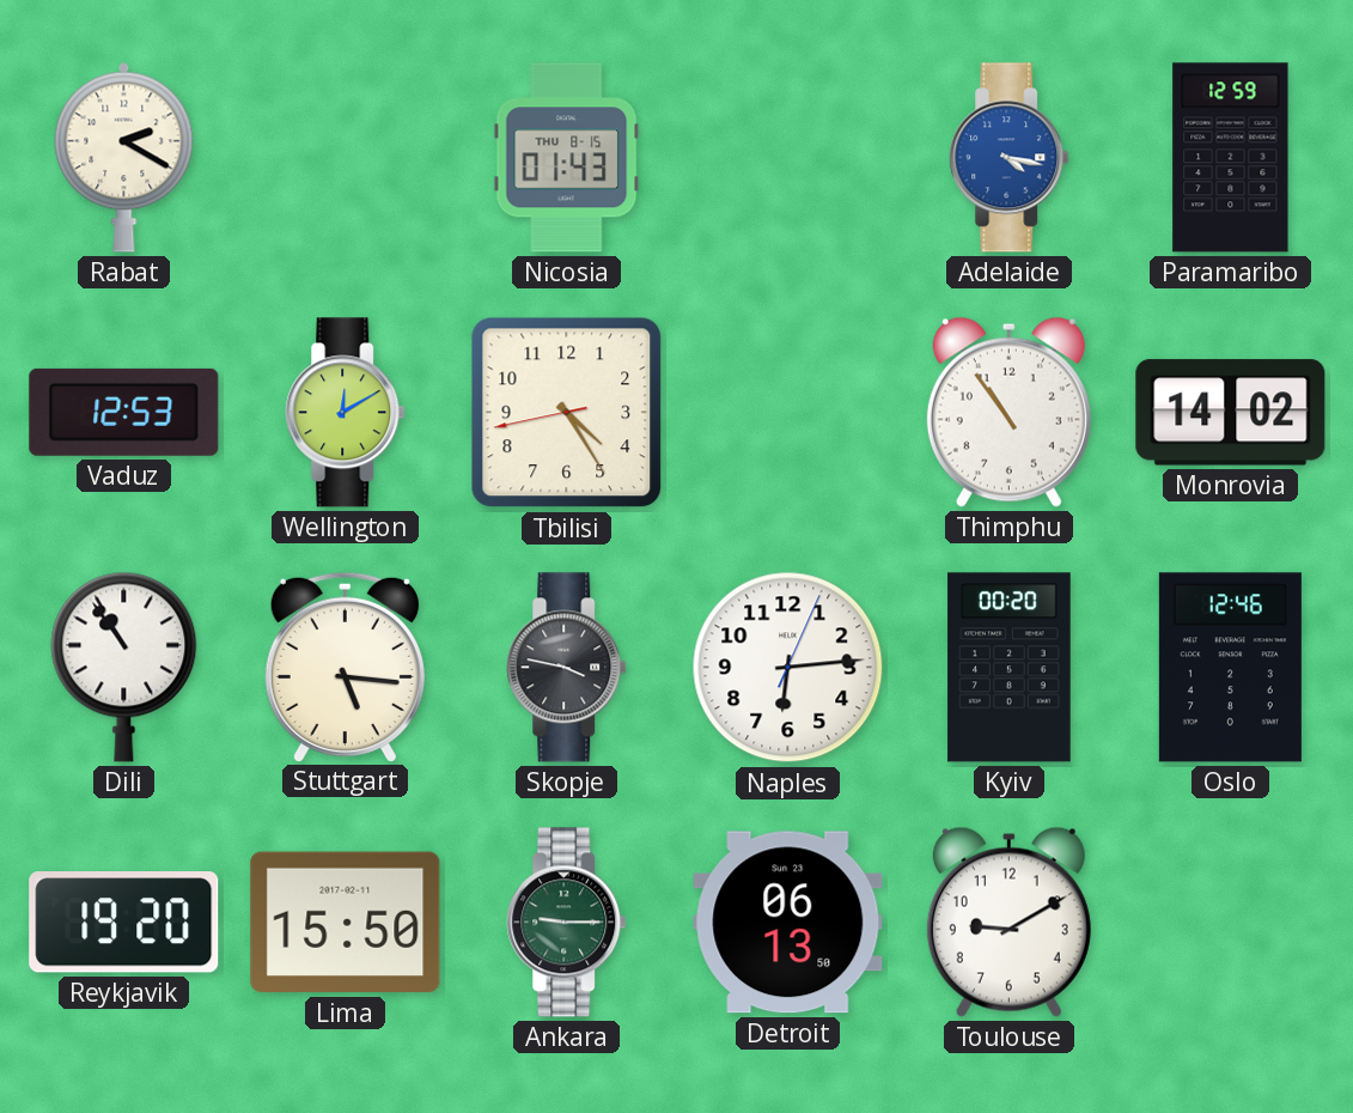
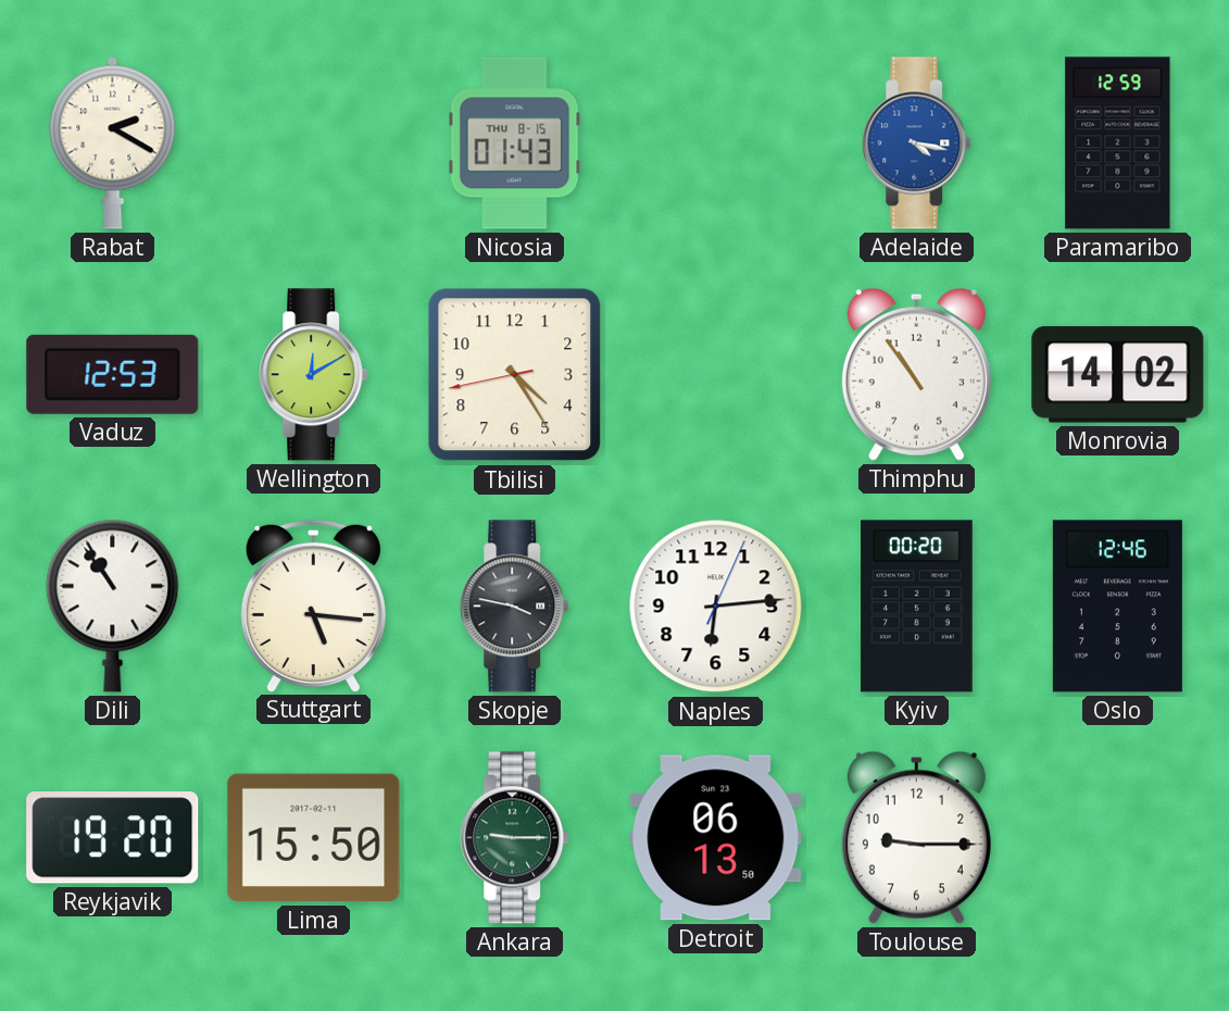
Toulouse: 9:10 -> 9:15 (916, 837)
